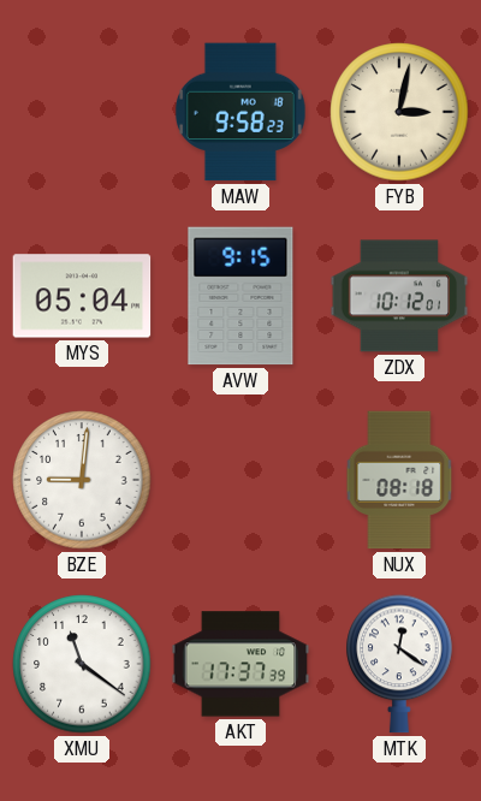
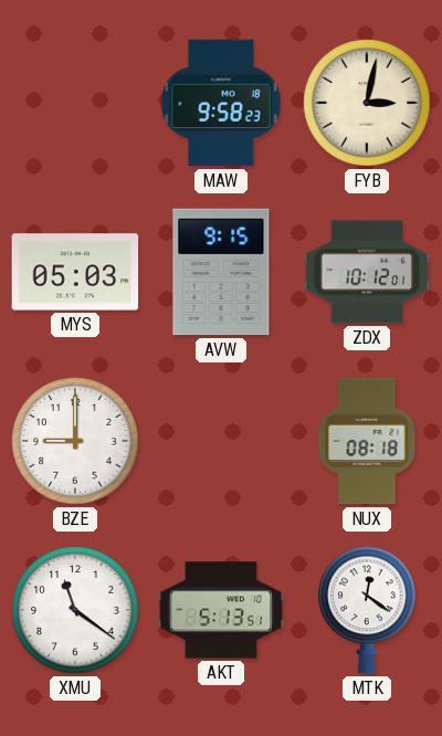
MYS: 05:04 -> 05:03 (75, 272)
BZE: 9:01 -> 9:00 (75, 441)
AKT: 17:37 -> 5:13 (221, 610)
